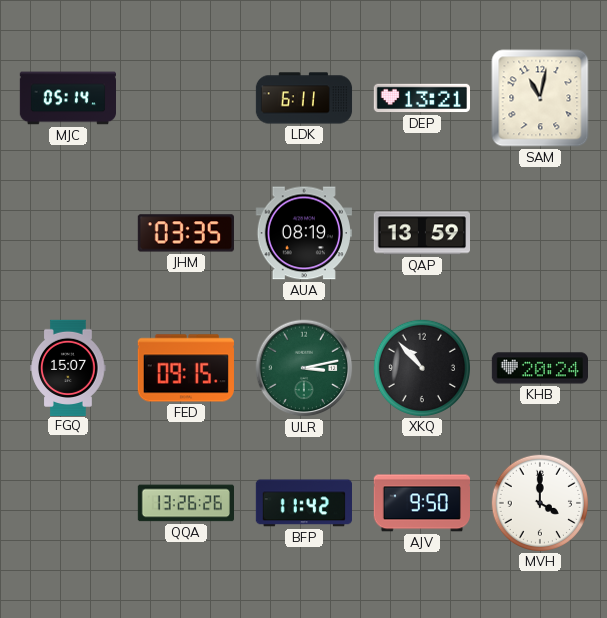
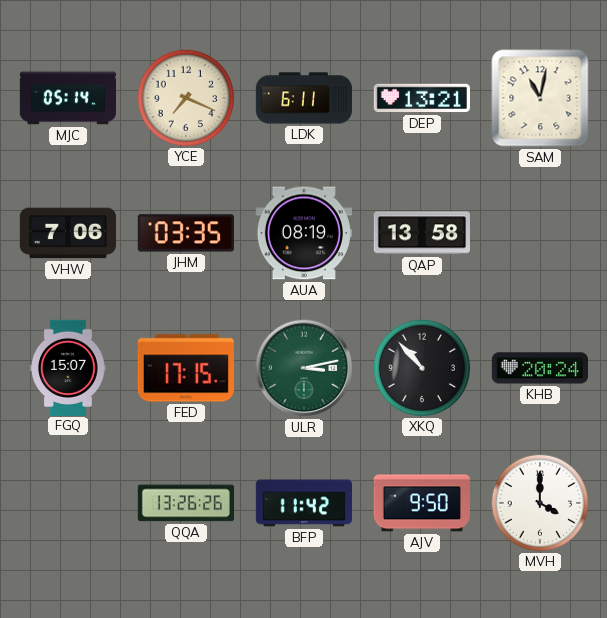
YCE: none -> 7:19 (185, 97)
VHW: none -> 7:06 (68, 233)
QAP: 13:59 -> 13:58 (421, 233)
FED: 09:15 -> 17:15 (186, 368)
